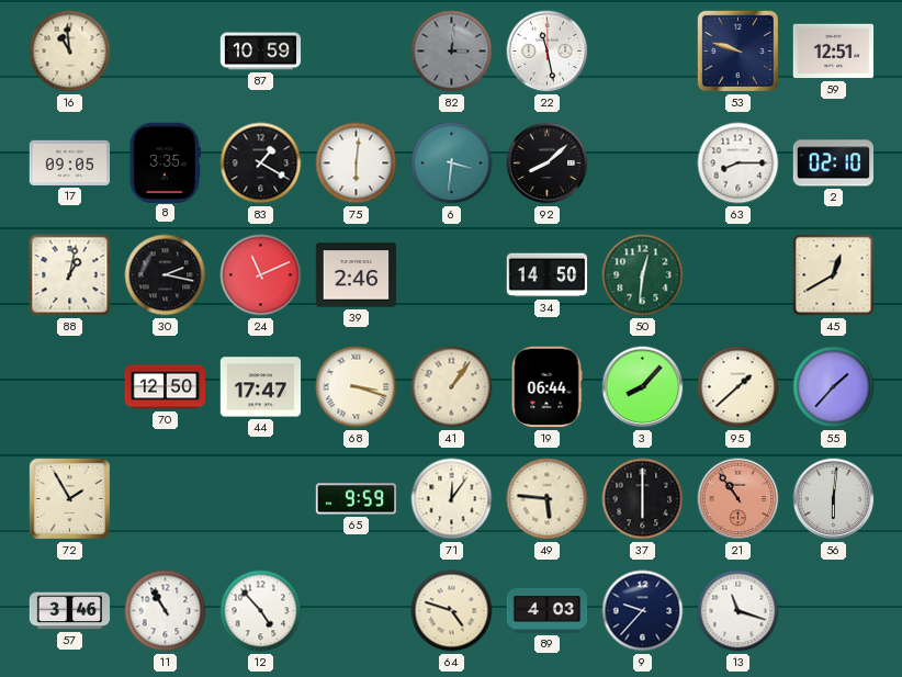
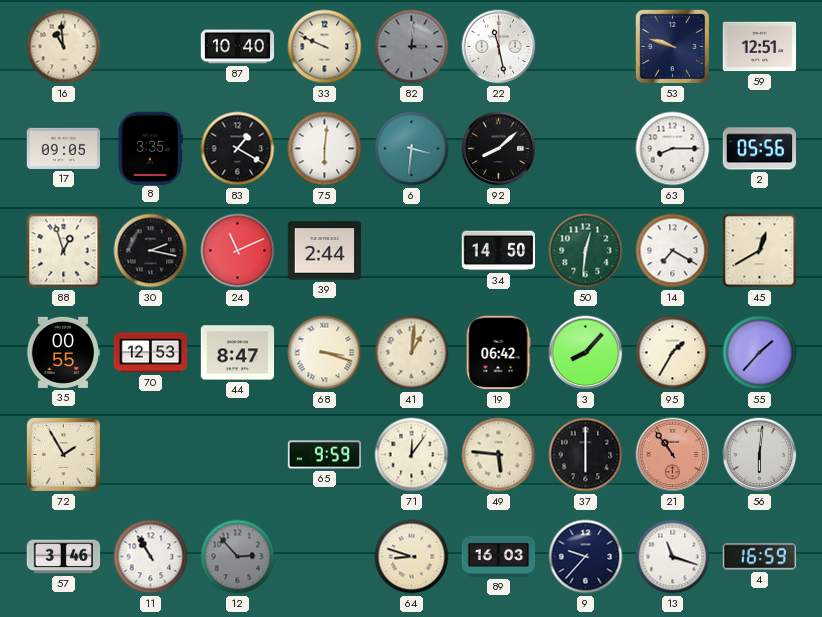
87: 10:59 -> 10:40 (238, 47)
33: none -> 9:49 (325, 47)
2: 02:10 -> 05:56 (759, 149)
88: 1:02 -> 12:57 (64, 251)
39: 2:46 -> 2:44 (325, 251)
14: none -> 7:20 (673, 251)
35: none -> 00:55 (63, 352)
70: 12:50 -> 12:53 (151, 353)
44: 17:47 -> 8:47 (238, 353)
41: 1:06 -> 1:01 (412, 353)
19: 06:44 -> 06:42 (498, 353)
95: 1:38 -> 1:35 (673, 353)
12: 4:53 -> 2:53 (238, 557)
12 dial: white -> grey (238, 557)
64: 4:48 -> 8:48 (412, 557)
89: 4:03 -> 16:03 (499, 556)
4: none -> 16:59 (759, 557)
